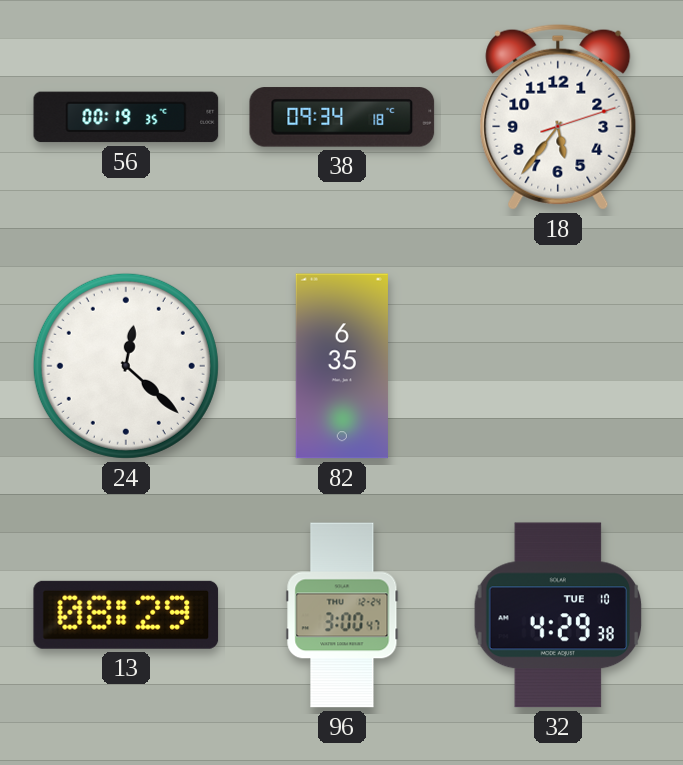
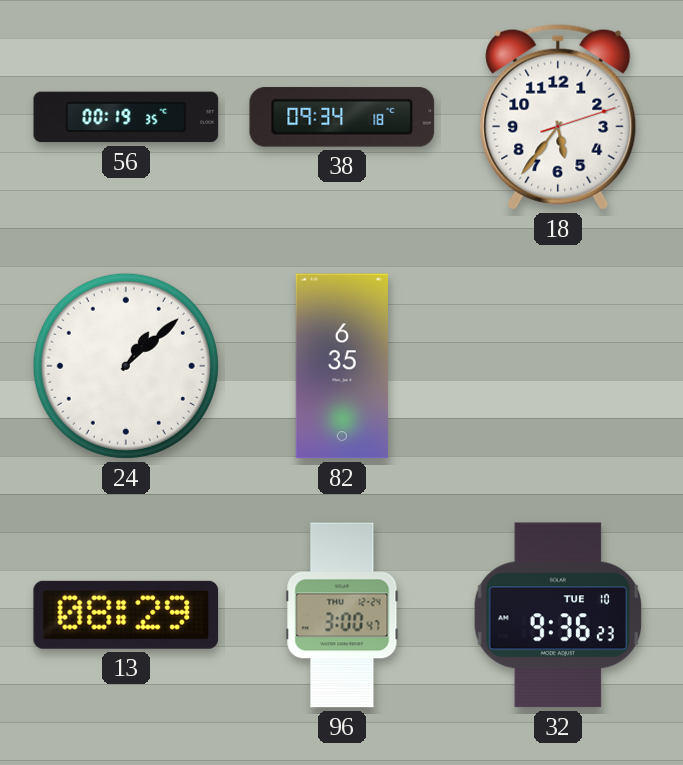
24: 12:22 -> 1:08 (126, 366)
32: 4:29 -> 9:36 (558, 615)
